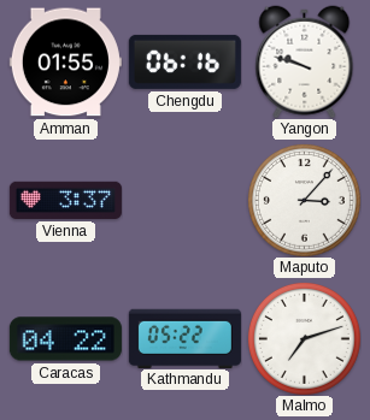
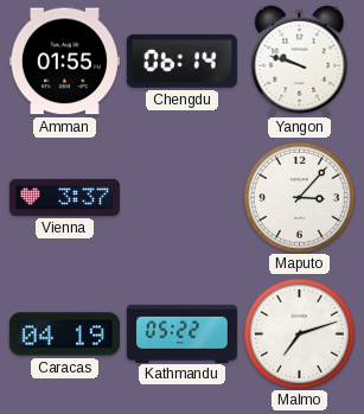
Chengdu: 06:16 -> 06:14 (181, 60)
Caracas: 04:22 -> 04:19 (64, 335)
